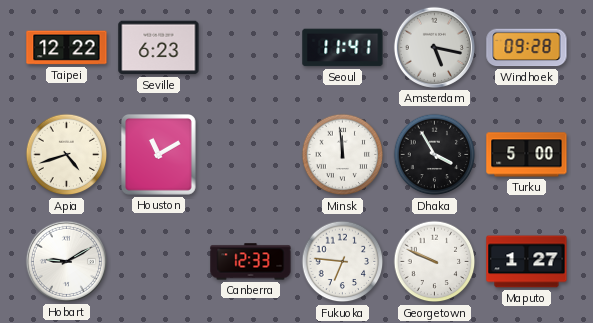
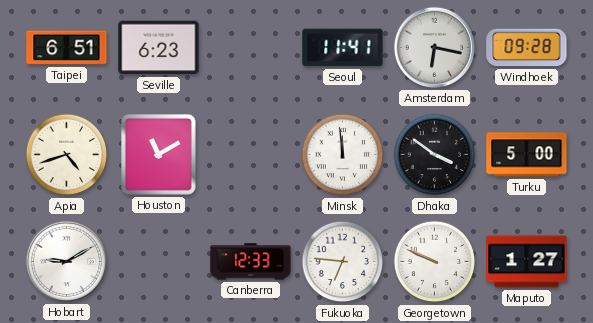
Taipei: 12:22 -> 6:51 (67, 48)
Amsterdam: 5:17 -> 6:17 (434, 47)
Dhaka: 3:55 -> 3:51 (435, 155)
